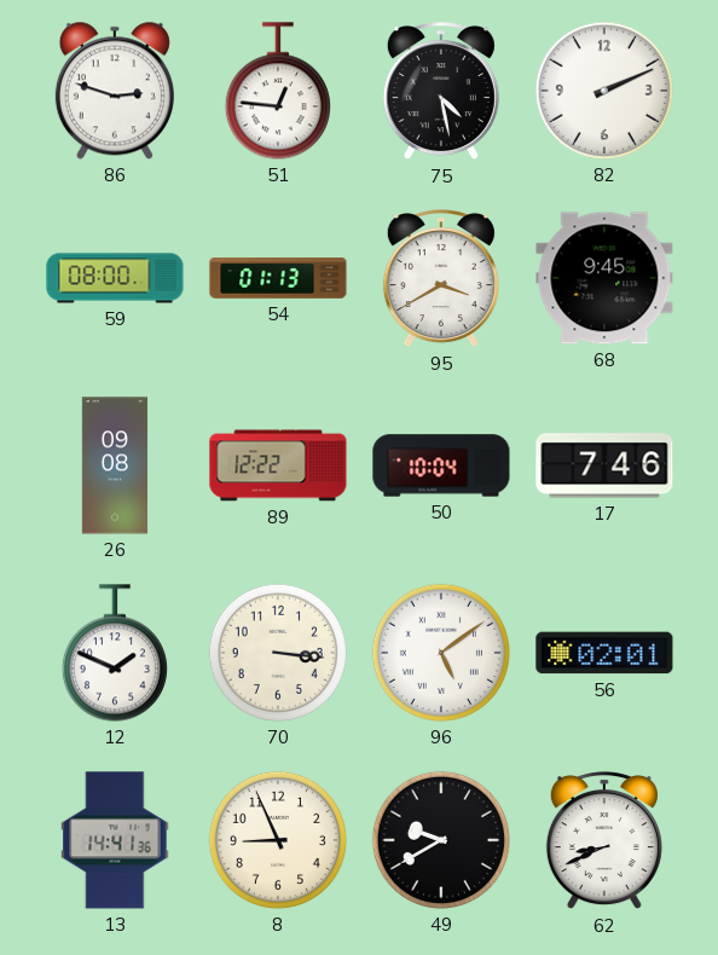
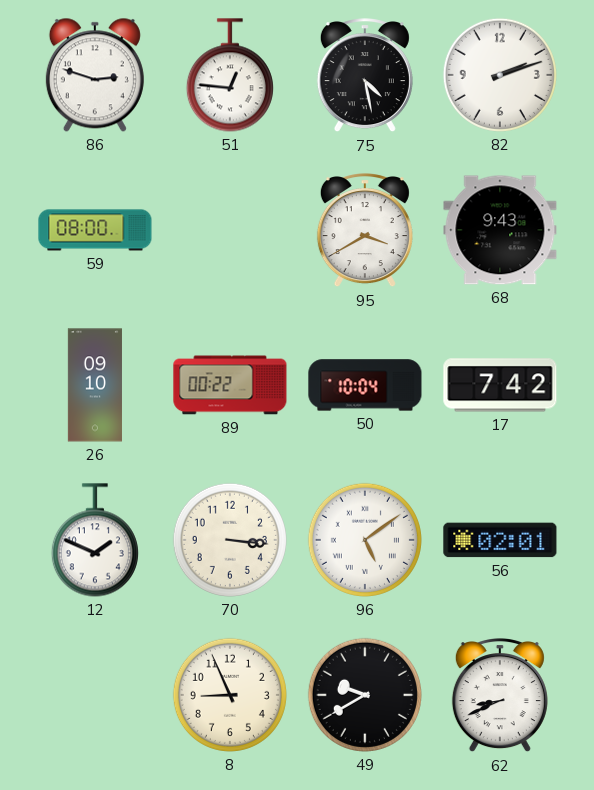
82: 2:11 -> 2:12 (500, 75)
54: 01:13 -> none (278, 278)
68: 9:45 -> 9:43 (500, 230)
26: 09:08 -> 09:10 (95, 385)
89: 12:22 -> 00:22 (230, 385)
17: 7:46 -> 7:42 (500, 385)
13: 14:41 -> none (115, 840)
